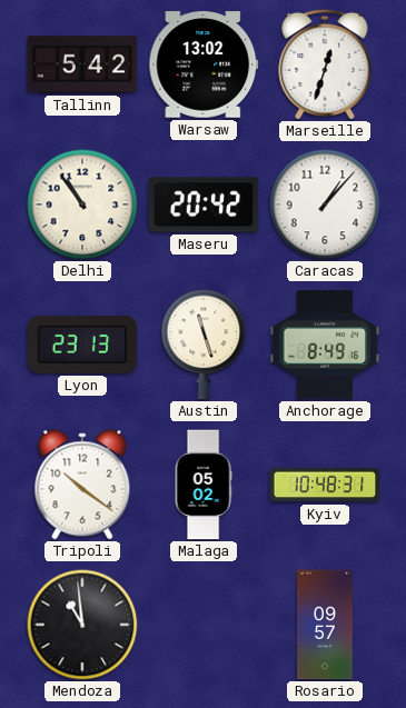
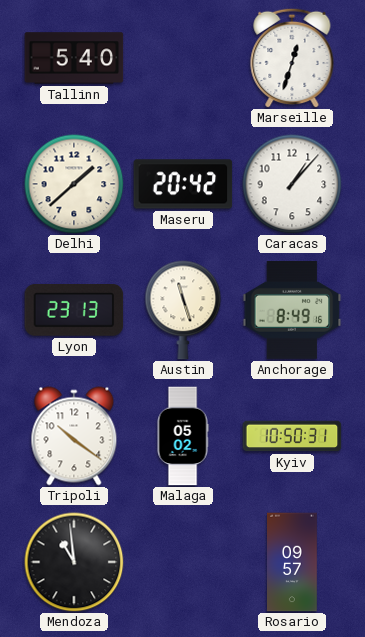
Tallinn: 5:42 -> 5:40 (74, 58)
Warsaw: 13:02 -> none (204, 64)
Delhi: 10:54 -> 1:38 (74, 184)
Kyiv: 10:48 -> 10:50 (292, 436)
